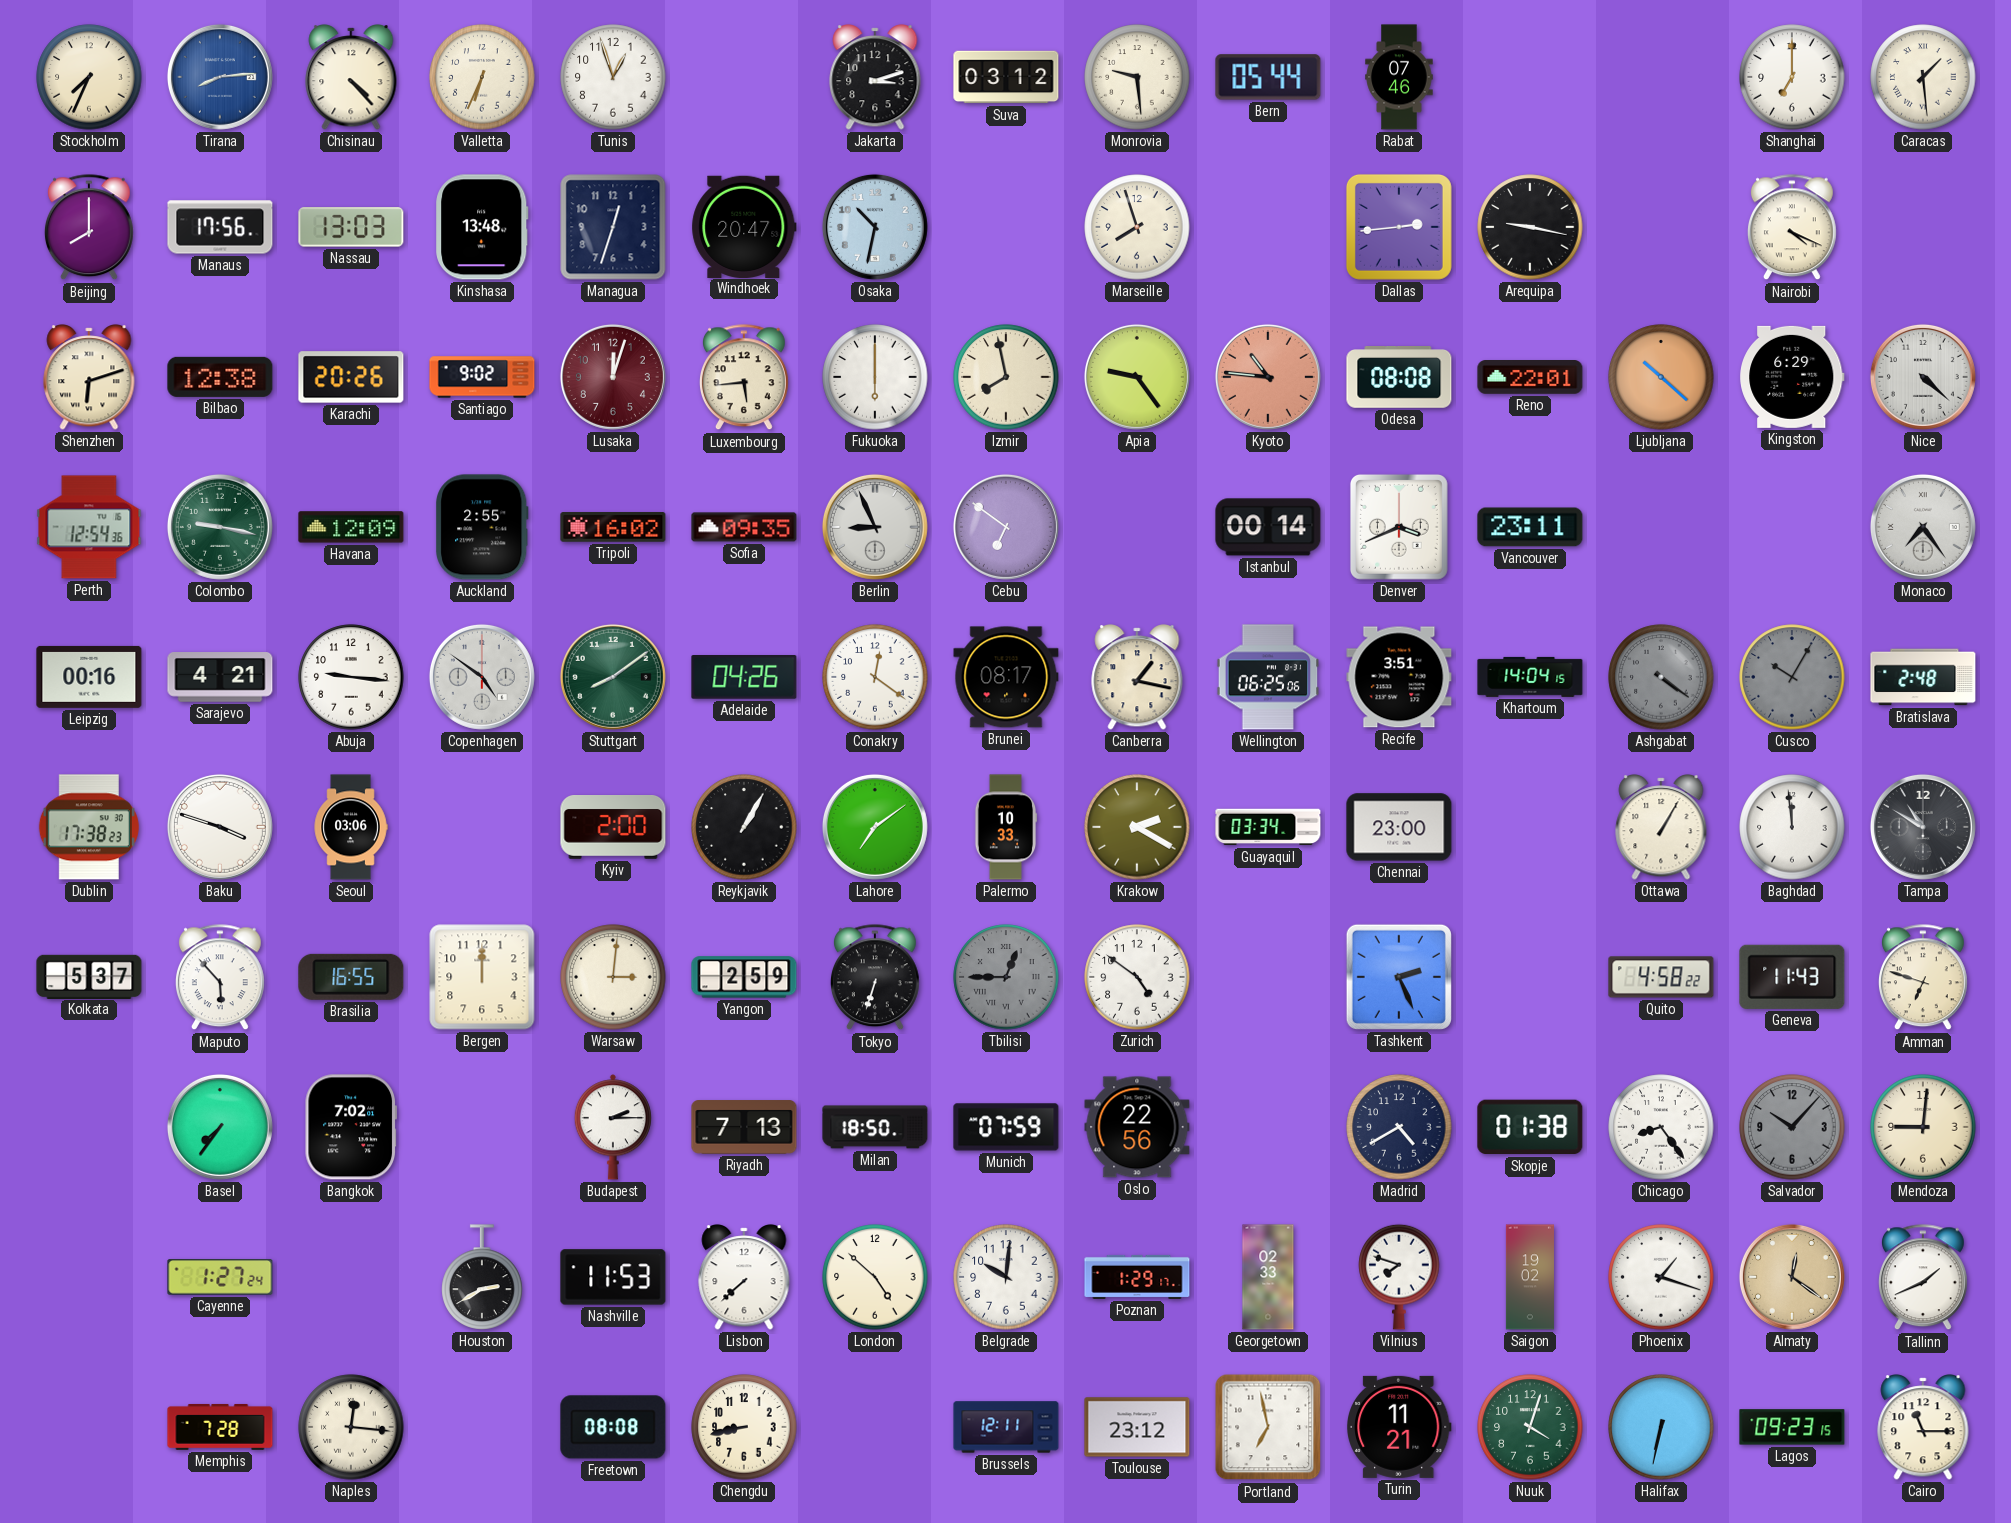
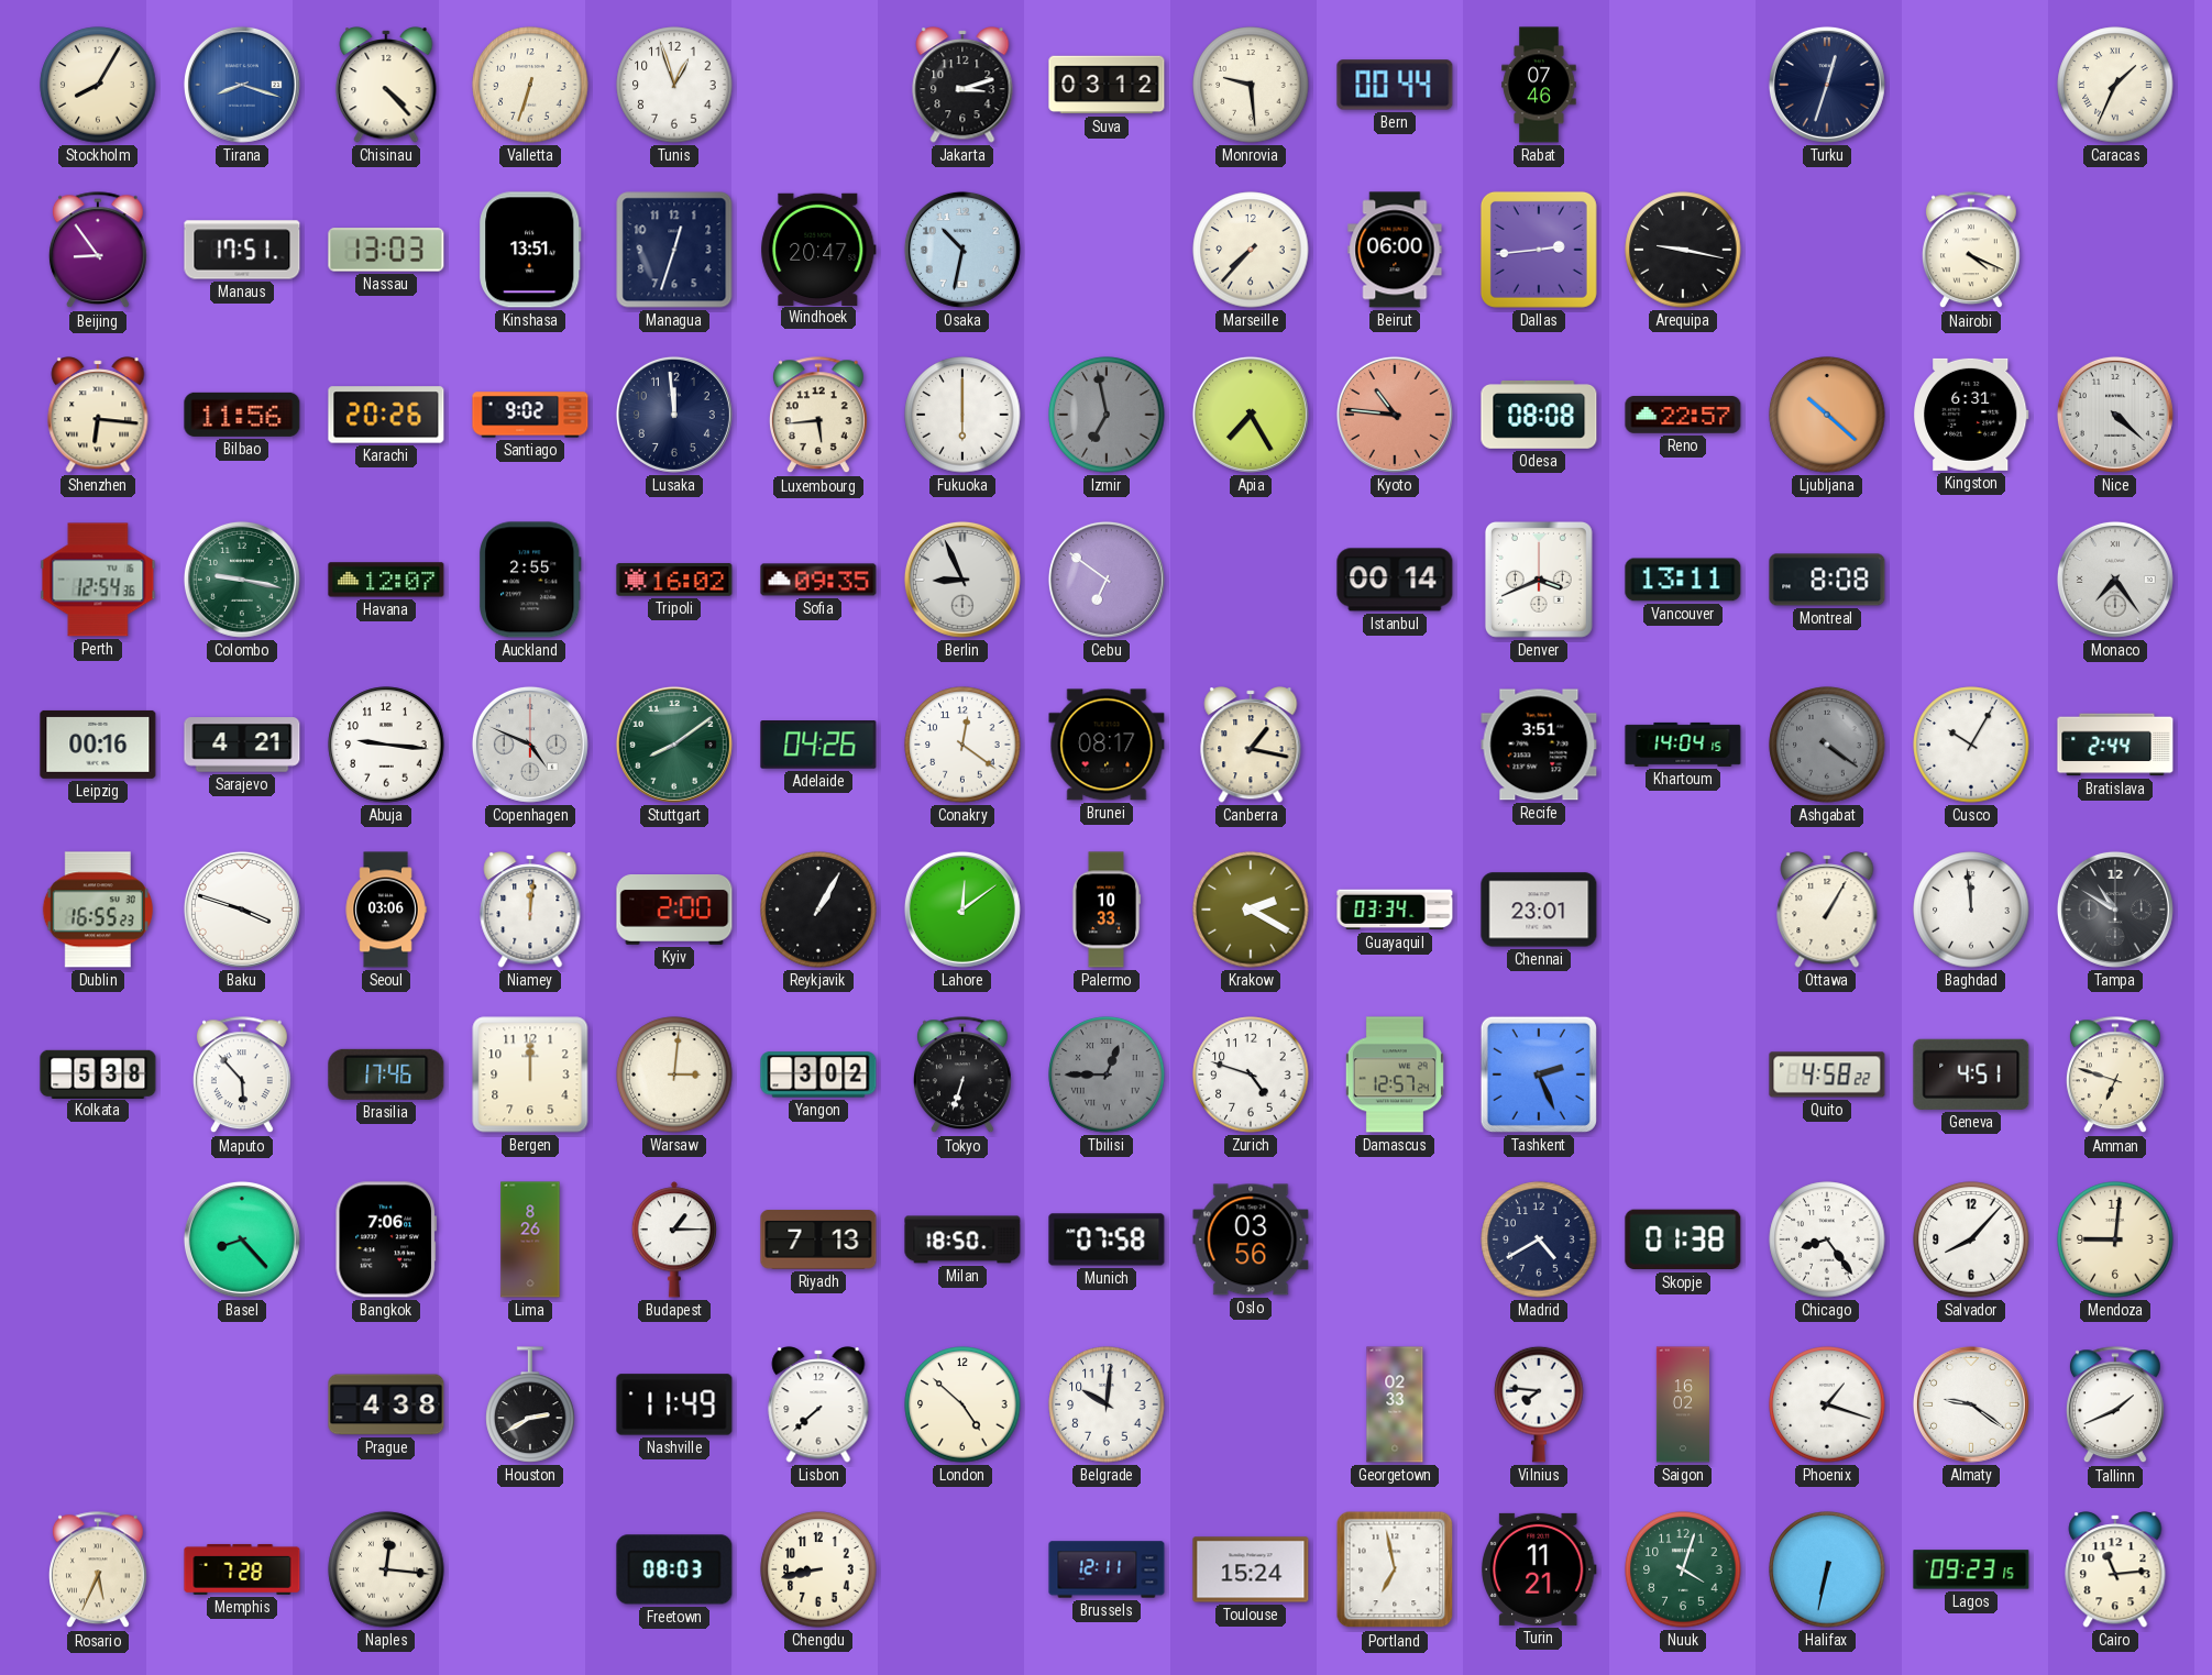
Stockholm: 7:34 -> 8:05 (98, 85)
Tirana: 8:14 -> 8:18 (242, 85)
Valletta: 6:34 -> 6:33 (530, 85)
Bern: 05:44 -> 00:44 (1395, 85)
Turku: none -> 12:33 (1827, 85)
Shanghai: 7:00 -> none (1792, 77)
Caracas: 1:29 -> 1:34 (2115, 85)
Beijing: 8:00 -> 8:54 (98, 251)
Manaus: 17:56 -> 17:51 (242, 250)
Kinshasa: 13:48 -> 13:51 (530, 250)
Marseille: 7:57 -> 7:37 (1251, 250)
Beirut: none -> 06:00 (1395, 250)
Shenzhen: 6:12 -> 6:16 (98, 415)
Bilbao: 12:38 -> 11:56 (242, 415)
Lusaka: 12:03 -> 11:59 (674, 415)
Lusaka dial: burgundy -> navy (674, 415)
Izmir: 7:58 -> 6:58 (1107, 415)
Izmir dial: cream -> grey (1107, 415)
Apia: 9:24 -> 7:25 (1251, 415)
Reno: 22:01 -> 22:57 (1683, 416)
Kingston: 6:29 -> 6:31 (1972, 415)
Havana: 12:09 -> 12:07 (386, 580)
Vancouver: 23:11 -> 13:11 (1683, 580)
Montreal: none -> 8:08 (1827, 580)
Copenhagen: 4:51 -> 4:49 (530, 745)
Wellington: 06:25 -> none (1268, 677)
Cusco dial: grey -> white (1971, 745)
Bratislava: 2:48 -> 2:44 (2115, 745)
Dublin: 17:38 -> 16:55 (98, 910)
Niamey: none -> 12:01 (530, 910)
Lahore: 7:09 -> 12:09 (962, 910)
Chennai: 23:00 -> 23:01 (1539, 910)
Kolkata: 5:37 -> 5:38 (98, 1073)
Brasilia: 16:55 -> 17:46 (386, 1075)
Yangon: 2:59 -> 3:02 (818, 1075)
Zurich: 4:51 -> 4:48 (1251, 1075)
Damascus: none -> 12:57 (1395, 1075)
Geneva: 11:43 -> 4:51 (1971, 1075)
Basel: 7:36 -> 8:23 (242, 1239)
Bangkok: 7:02 -> 7:06 (385, 1239)
Lima: none -> 8:26 (530, 1239)
Budapest: 2:15 -> 1:15 (674, 1239)
Munich: 07:59 -> 07:58 (1107, 1239)
Oslo: 22:56 -> 03:56 (1251, 1239)
Salvador: 10:07 -> 8:07 (1971, 1239)
Salvador dial: grey -> white (1971, 1239)
Cayenne: 1:27 -> none (220, 1277)
Prague: none -> 4:38 (386, 1404)
Nashville: 11:53 -> 11:49 (674, 1404)
Poznan: 1:29 -> none (1137, 1277)
Vilnius: 7:48 -> 7:46 (1539, 1404)
Saigon: 19:02 -> 16:02 (1683, 1404)
Almaty: 12:21 -> 9:21 (1971, 1404)
Almaty dial: champagne -> white (1971, 1404)
Rosario: none -> 5:34 (98, 1571)
Freetown: 08:08 -> 08:03 (674, 1569)
Toulouse: 23:12 -> 15:24 (1251, 1569)
Cairo: 11:15 -> 11:14 (2115, 1569)
